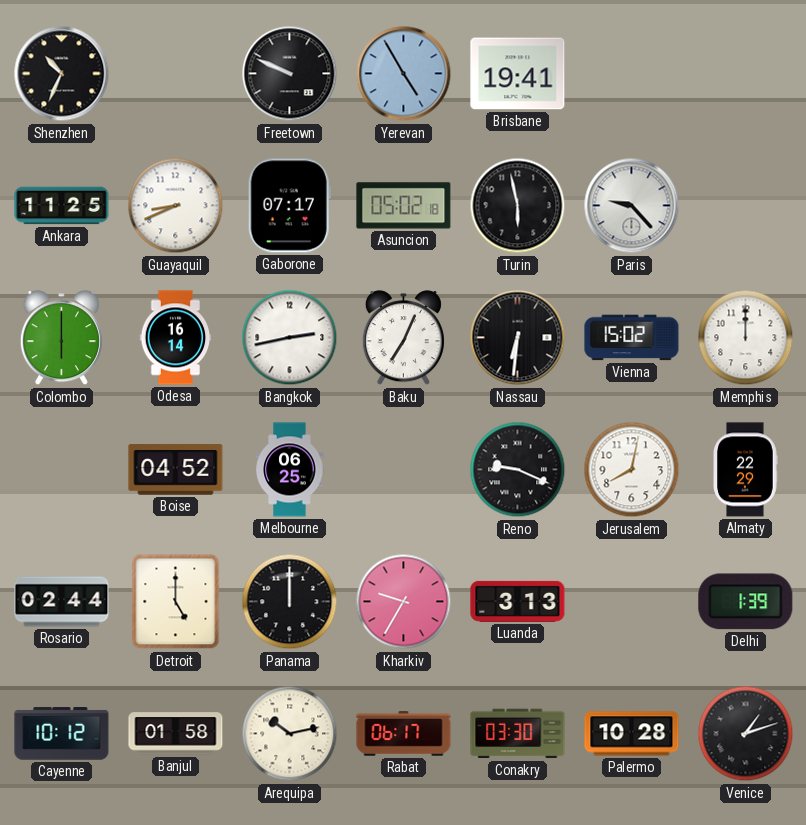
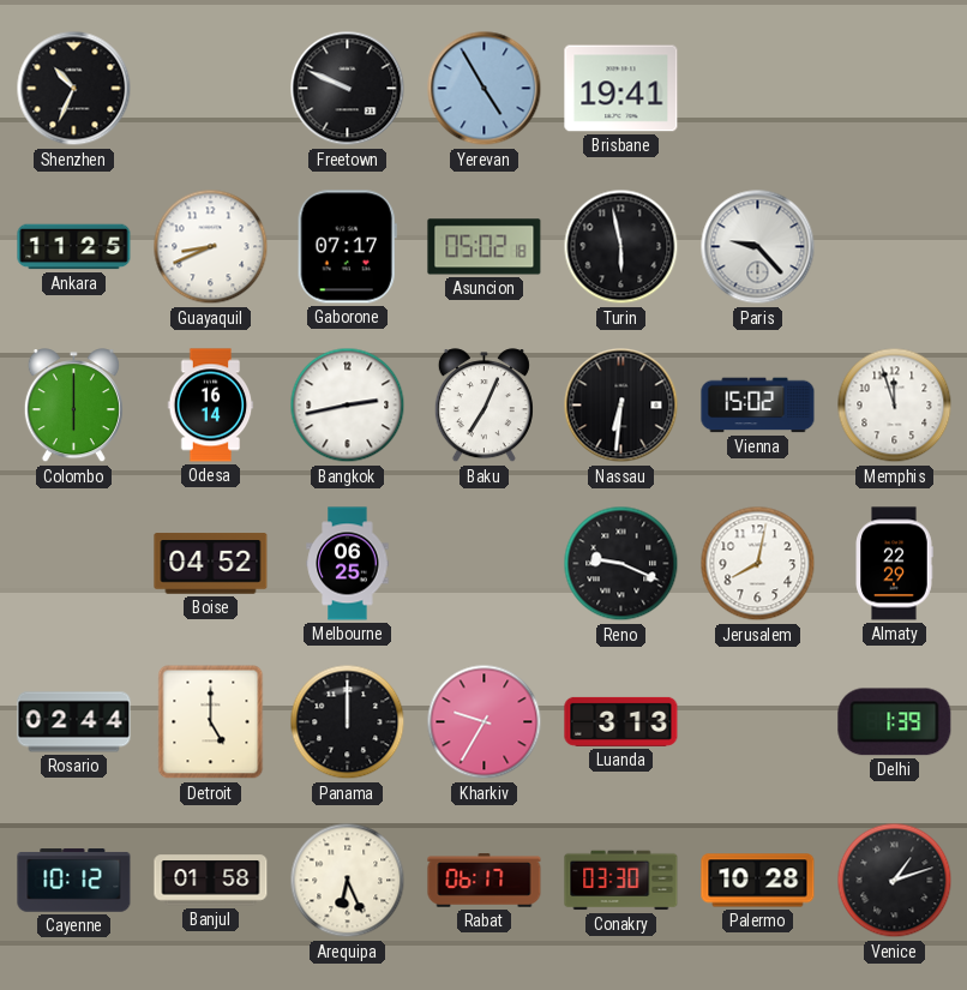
Memphis: 12:00 -> 11:57 (895, 406)
Arequipa: 10:13 -> 6:26 (348, 881)
